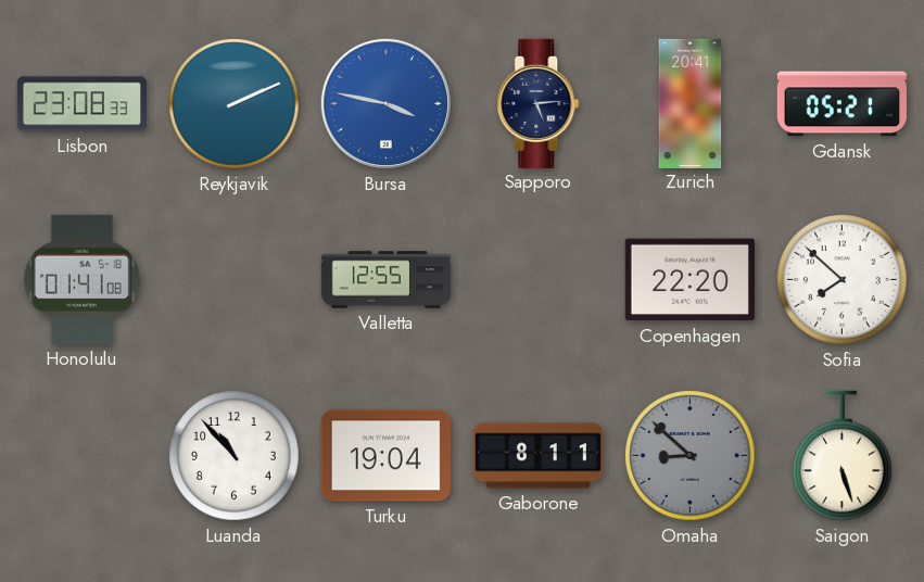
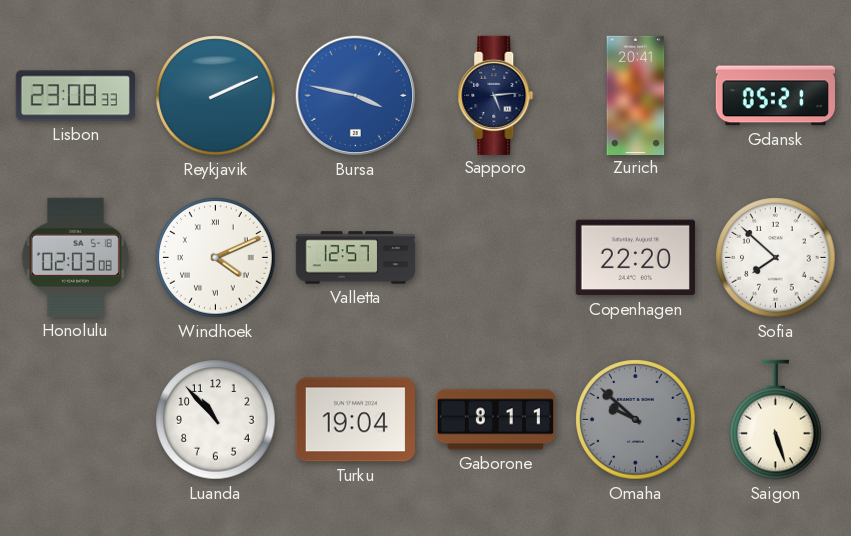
Honolulu: 01:41 -> 02:03 (75, 257)
Windhoek: none -> 4:11 (216, 258)
Valletta: 12:55 -> 12:57 (355, 258)
Omaha: 8:52 -> 9:52 (636, 420)
